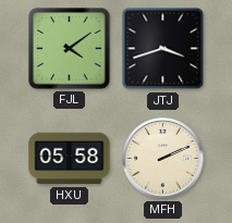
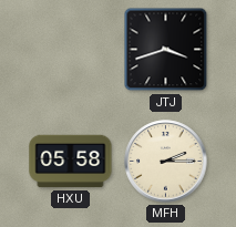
FJL: 4:09 -> none (70, 49)
MFH: 2:11 -> 2:15 (166, 162)
